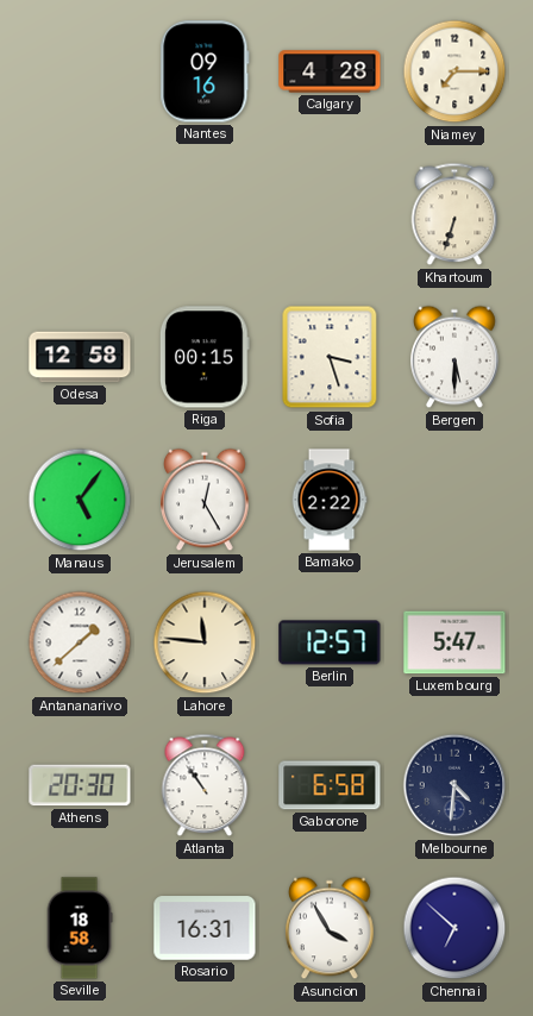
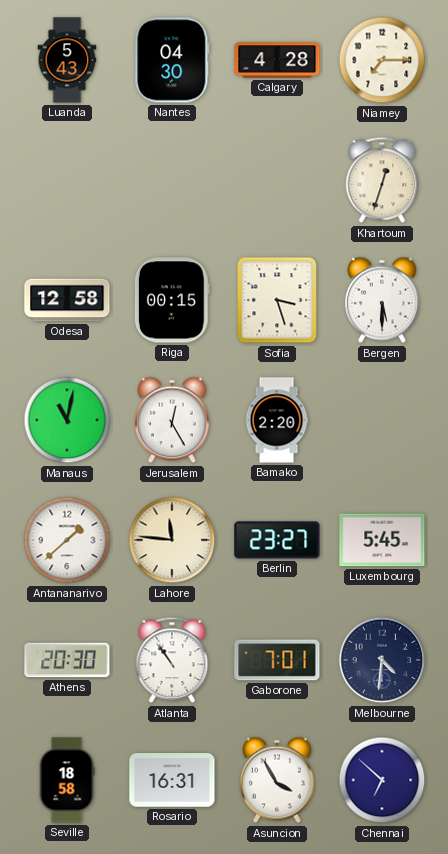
Luanda: none -> 5:43 (67, 60)
Nantes: 09:16 -> 04:30 (172, 60)
Khartoum: 6:33 -> 12:33 (382, 180)
Manaus: 5:06 -> 11:02 (67, 420)
Bamako: 2:22 -> 2:20 (277, 420)
Berlin: 12:57 -> 23:27 (277, 540)
Luxembourg: 5:47 -> 5:45 (382, 540)
Gaborone: 6:58 -> 7:01 (277, 660)
